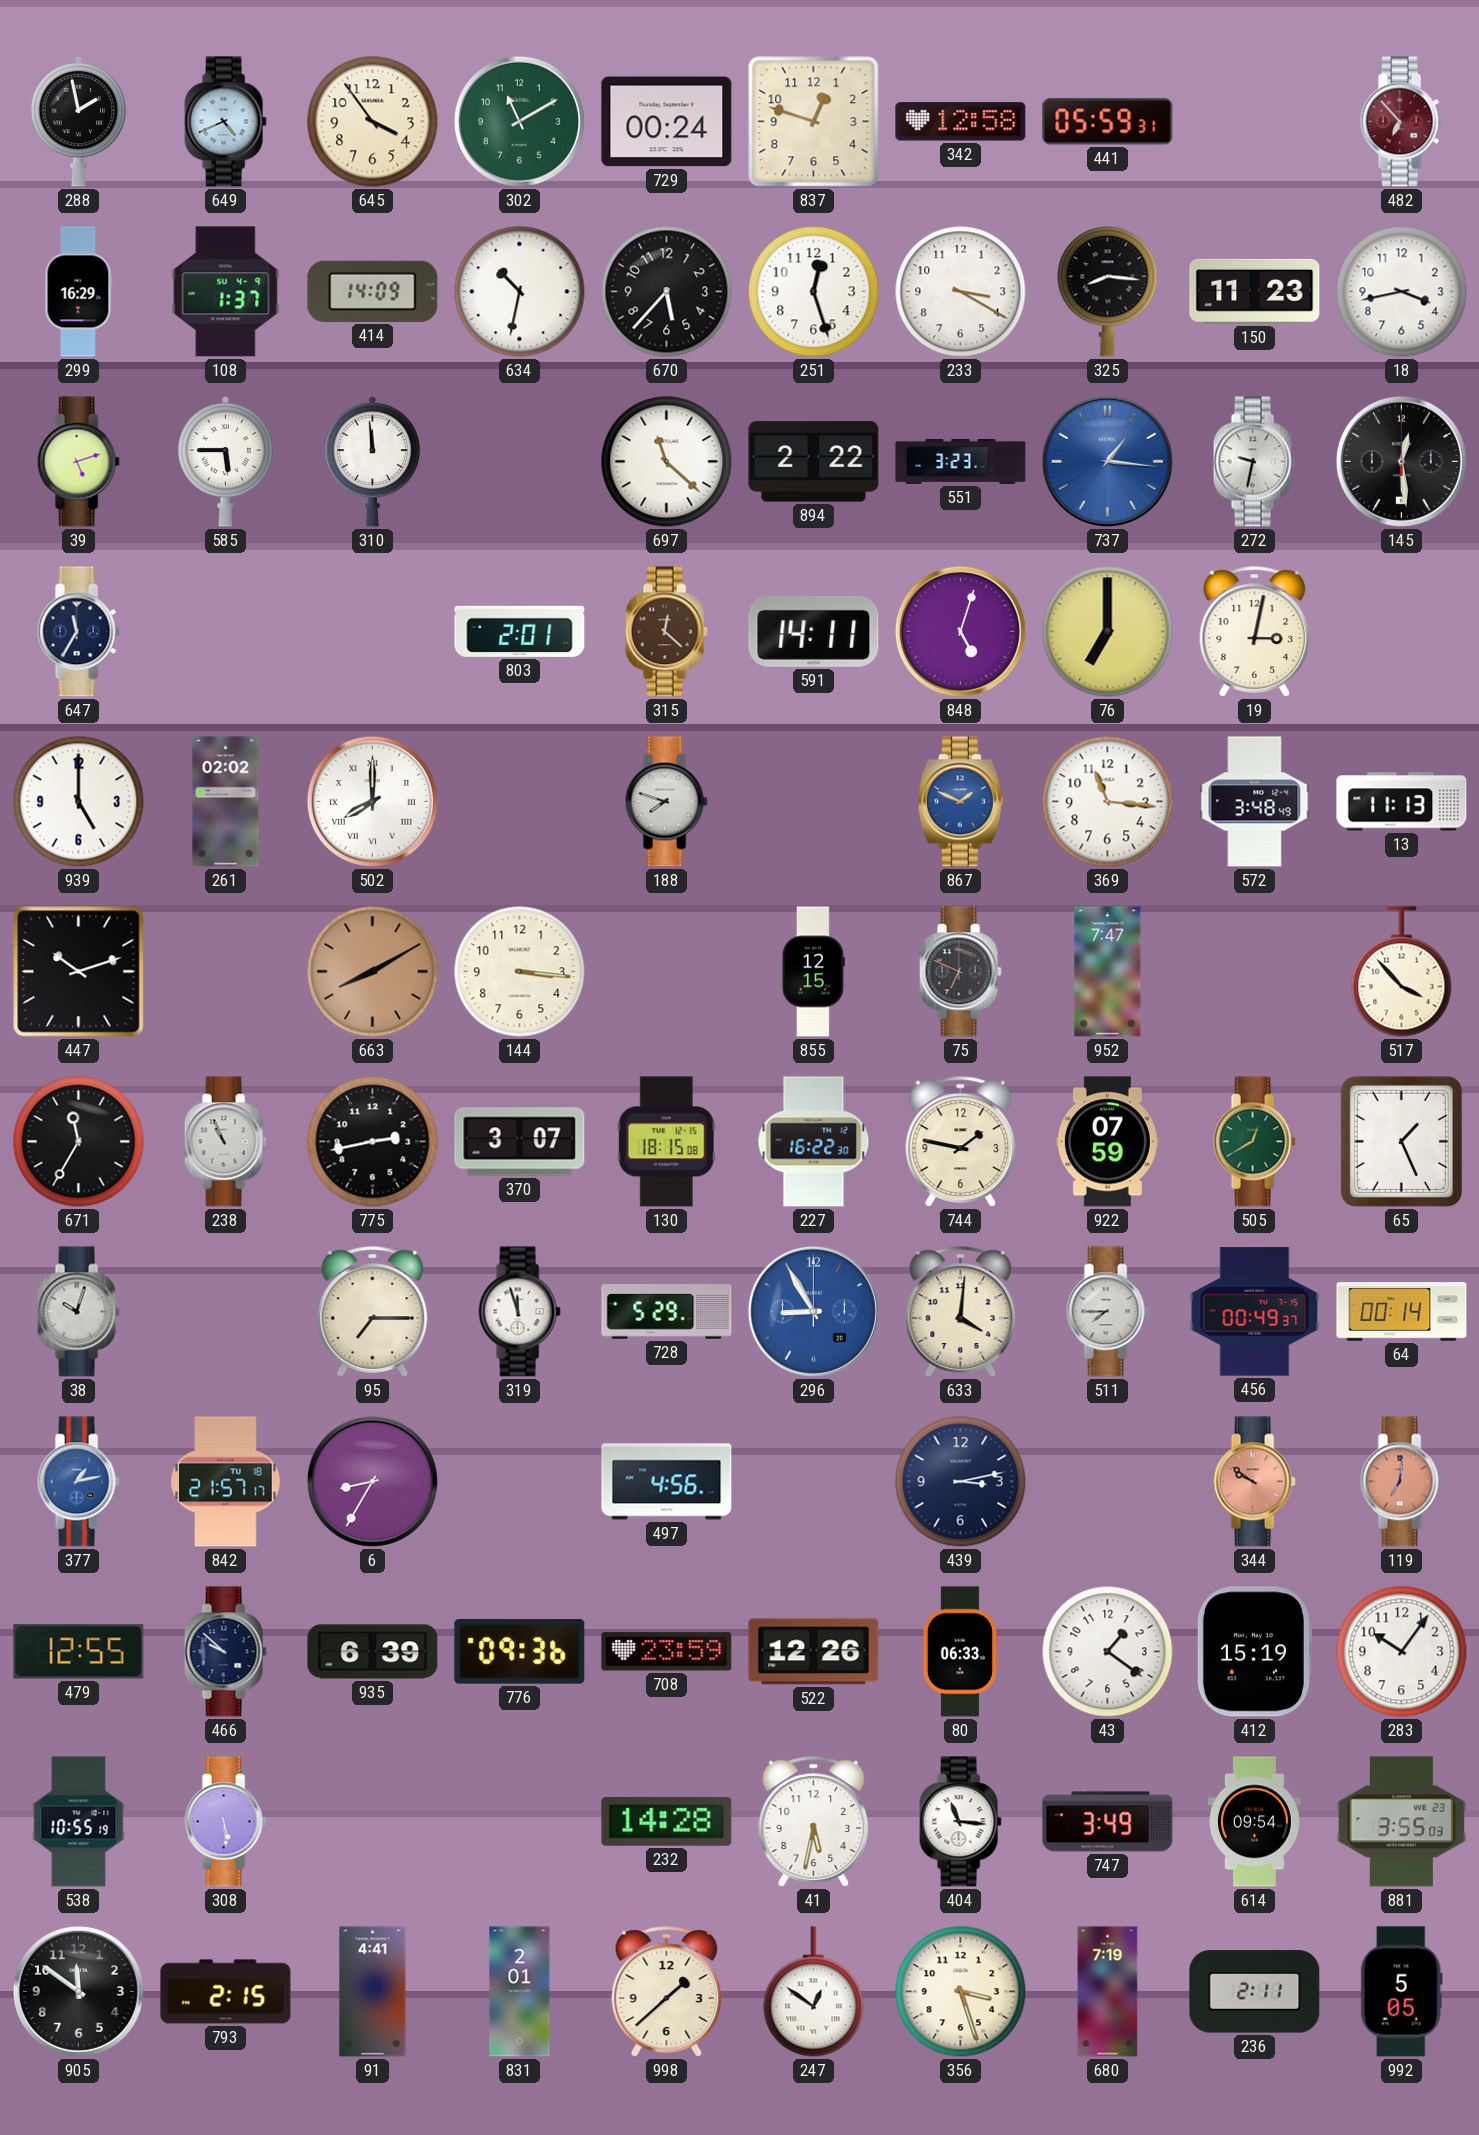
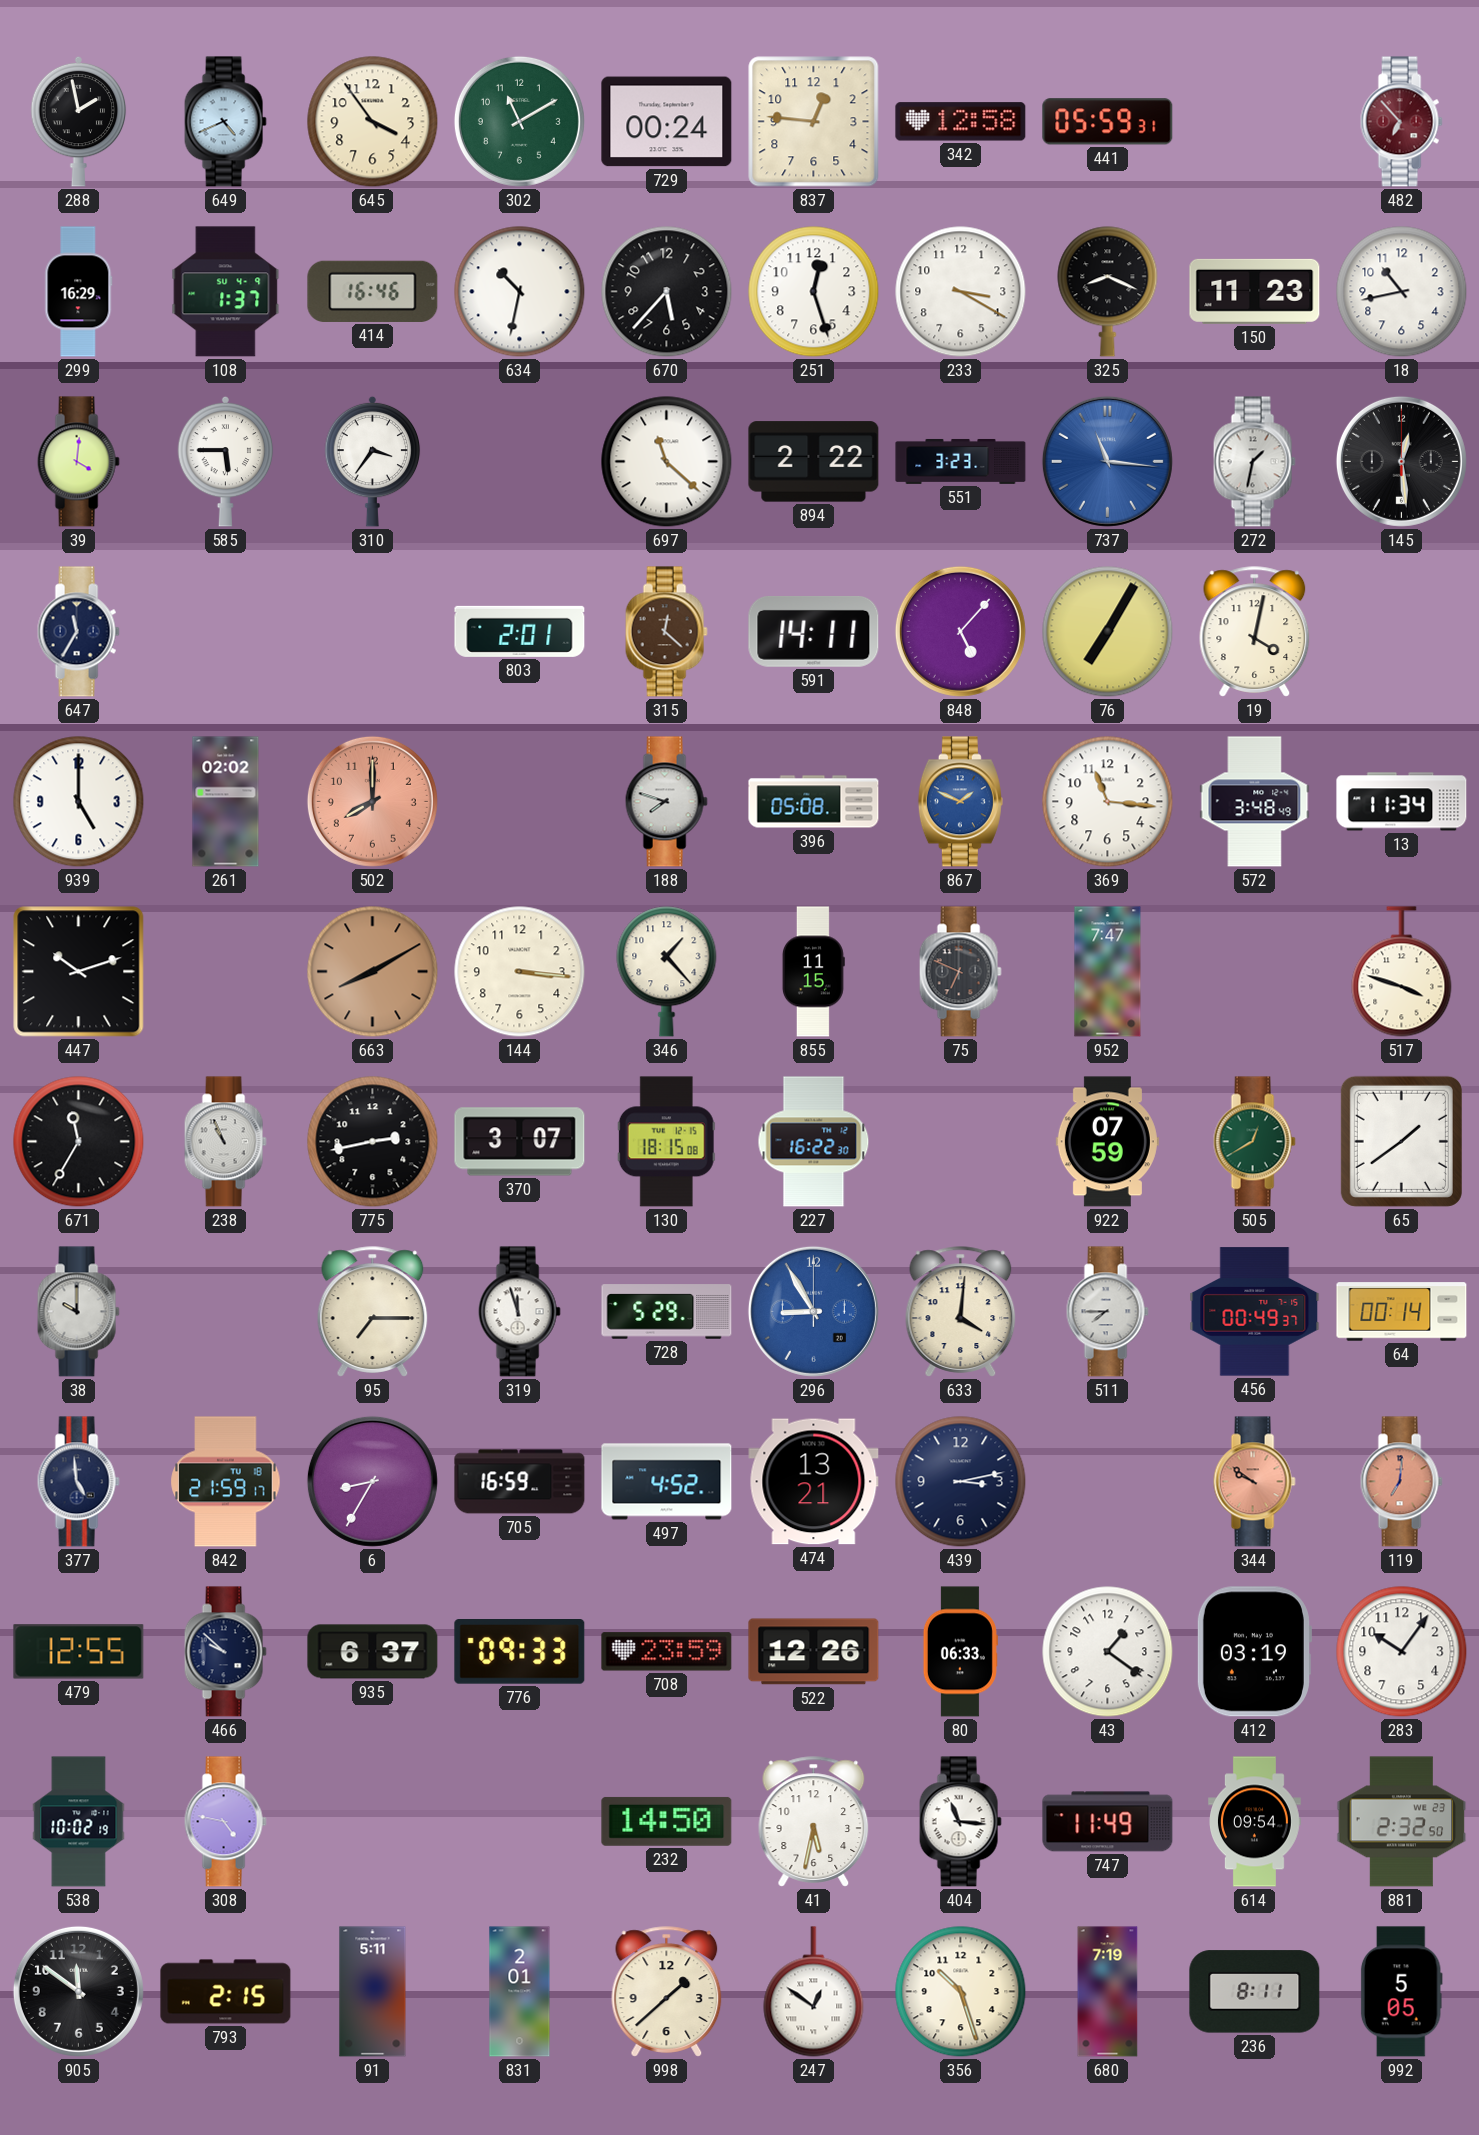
837: 12:48 -> 12:46 (814, 122)
414: 14:09 -> 16:46 (373, 291)
325: 8:16 -> 8:19 (1108, 292)
18: 3:43 -> 10:43 (1402, 292)
39: 5:12 -> 4:01 (78, 462)
310: 11:59 -> 3:36 (373, 461)
737: 1:16 -> 11:16 (1107, 461)
272: 9:32 -> 1:32 (1254, 462)
848: 5:03 -> 5:07 (960, 631)
76: 7:00 -> 7:05 (1108, 632)
19: 3:02 -> 4:02 (1255, 632)
502 dial: white -> salmon (372, 801)
502 numerals: Roman -> Arabic (372, 801)
396: none -> 05:08 (814, 802)
13: 11:13 -> 11:34 (1402, 802)
346: none -> 1:23 (667, 972)
855: 12:15 -> 11:15 (813, 972)
517: 3:53 -> 3:48 (1402, 972)
744: 1:47 -> none (961, 1142)
65: 1:26 -> 1:39 (1401, 1141)
38: 10:03 -> 10:00 (78, 1312)
377: 1:13 -> 4:59 (78, 1482)
377 dial: blue -> navy (78, 1482)
842: 21:57 -> 21:59 (226, 1482)
705: none -> 16:59 (520, 1482)
497: 4:56 -> 4:52 (667, 1482)
474: none -> 13:21 (814, 1482)
935: 6:39 -> 6:37 (373, 1652)
776: 09:36 -> 09:33 (520, 1652)
412: 15:19 -> 03:19 (1254, 1652)
538: 10:55 -> 10:02 (79, 1822)
308: 5:29 -> 4:47 (225, 1822)
232: 14:28 -> 14:50 (667, 1821)
747: 3:49 -> 11:49 (1108, 1822)
881: 3:55 -> 2:32 (1402, 1822)
91: 4:41 -> 5:11 (373, 1992)
356: 3:27 -> 10:27 (961, 1992)
236: 2:11 -> 8:11 (1255, 1992)
